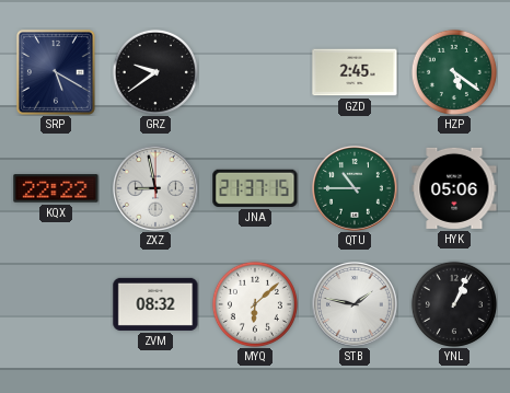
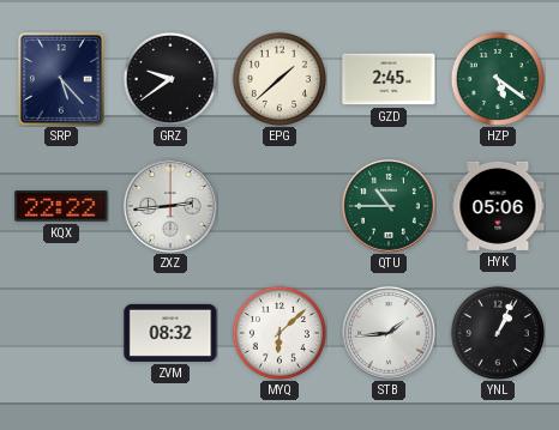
SRP: 5:20 -> 5:23 (61, 79)
EPG: none -> 1:38 (279, 79)
ZXZ: 8:58 -> 2:44 (172, 207)
JNA: 21:37 -> none (255, 188)
STB: 1:47 -> 1:44 (390, 334)
